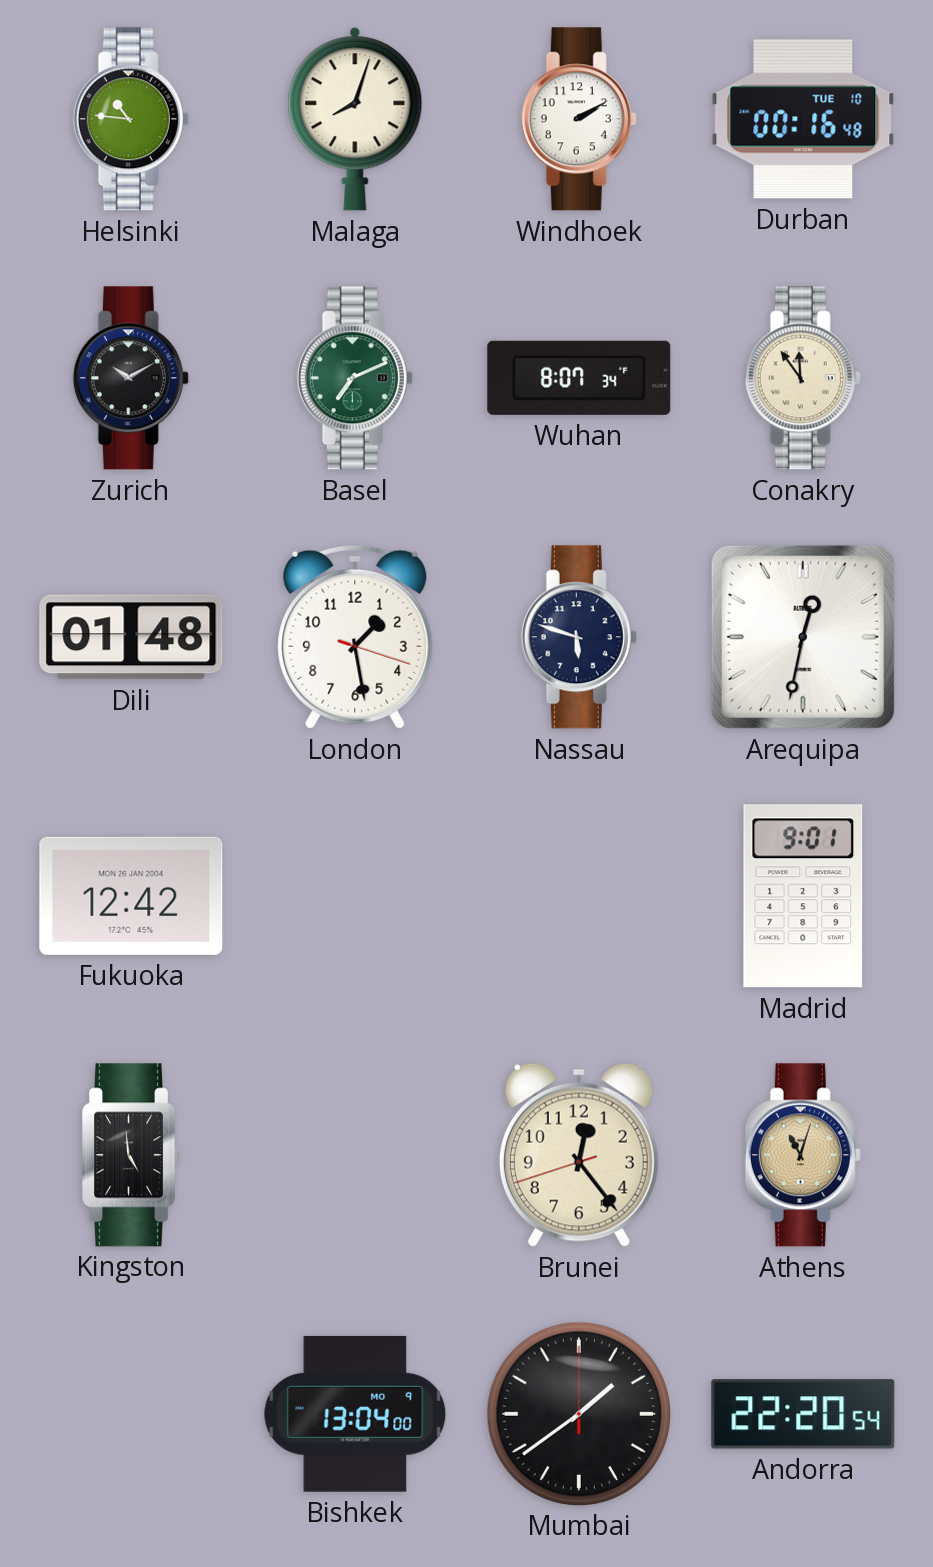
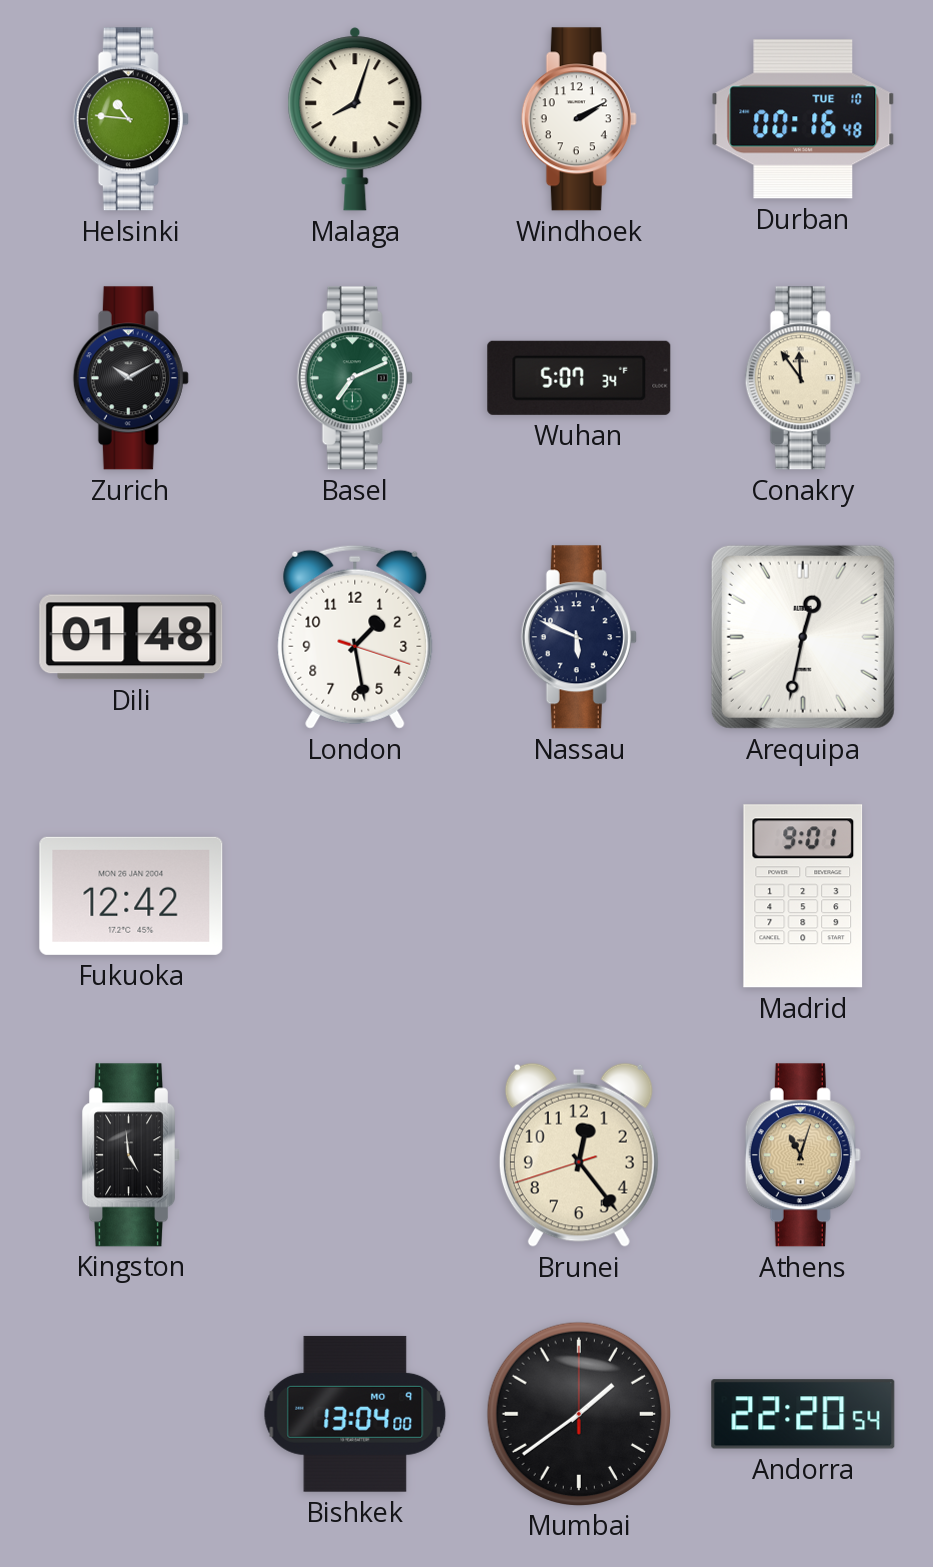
Wuhan: 8:07 -> 5:07 (579, 378)
Nassau: 5:48 -> 5:49 (579, 637)
